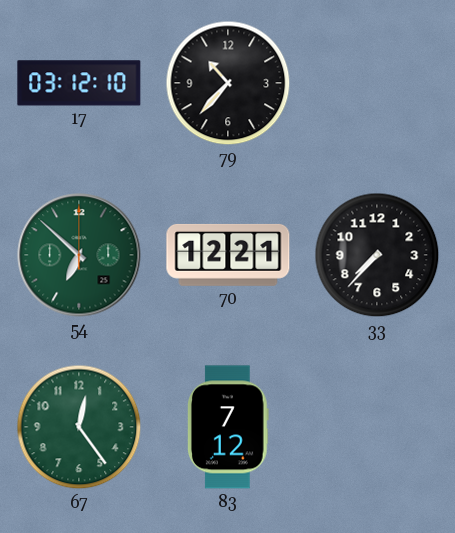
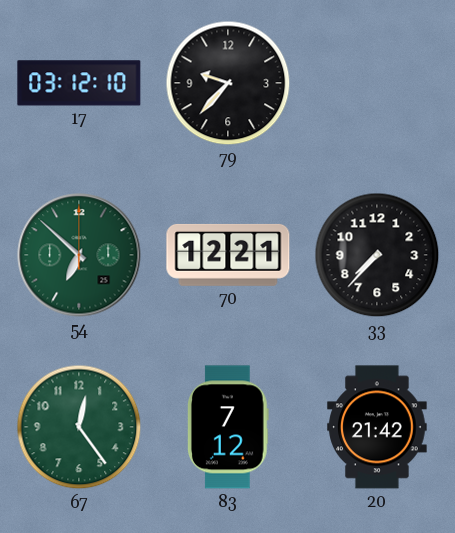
79: 10:37 -> 9:37 (228, 83)
20: none -> 21:42 (377, 427)
